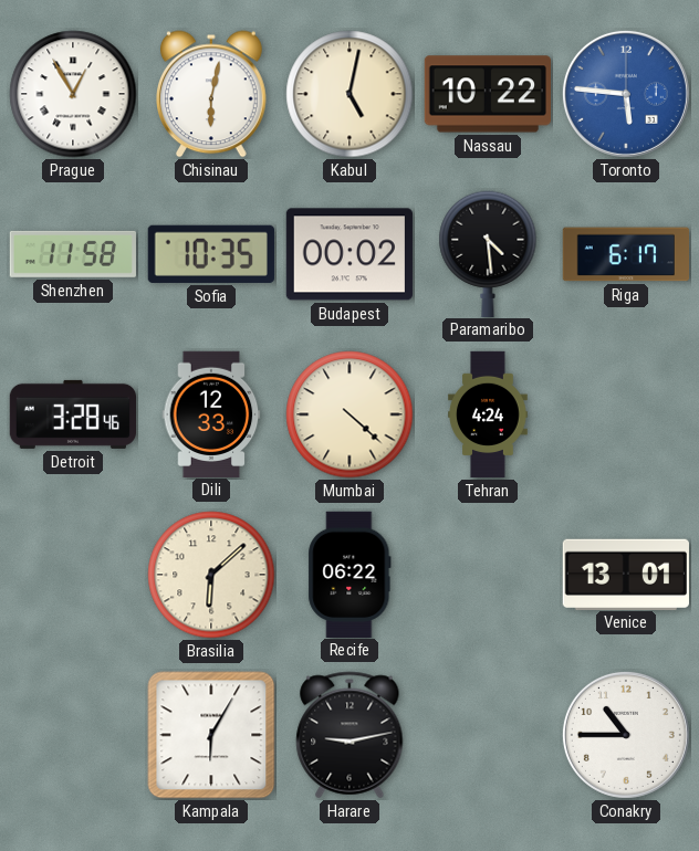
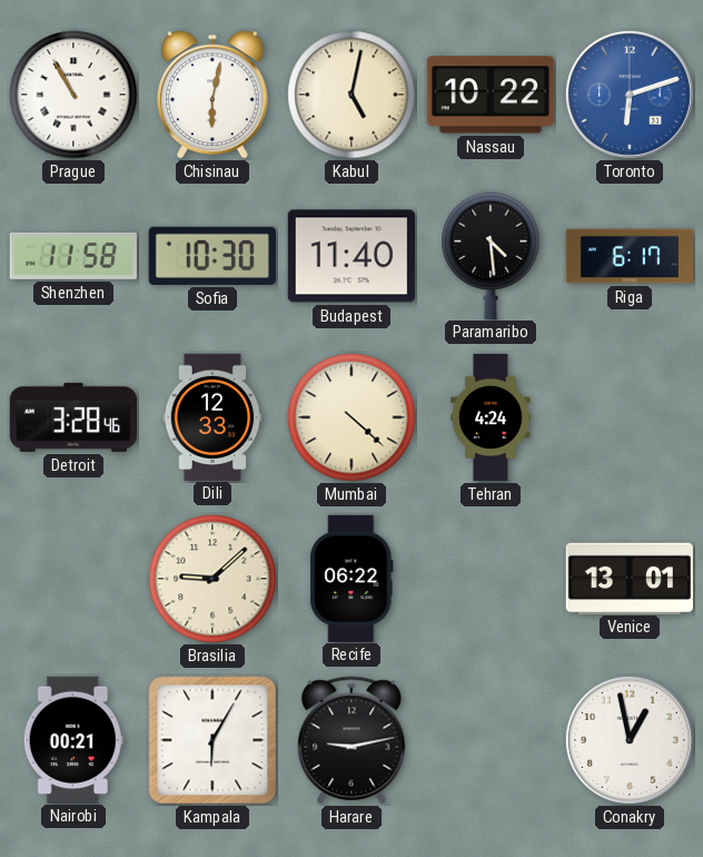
Prague: 12:55 -> 10:55 (73, 95)
Toronto: 5:46 -> 6:12 (630, 95)
Sofia: 10:35 -> 10:30 (212, 256)
Budapest: 00:02 -> 11:40 (351, 256)
Brasilia: 6:08 -> 9:08 (212, 579)
Nairobi: none -> 00:21 (73, 739)
Conakry: 10:45 -> 12:58 (630, 740)
